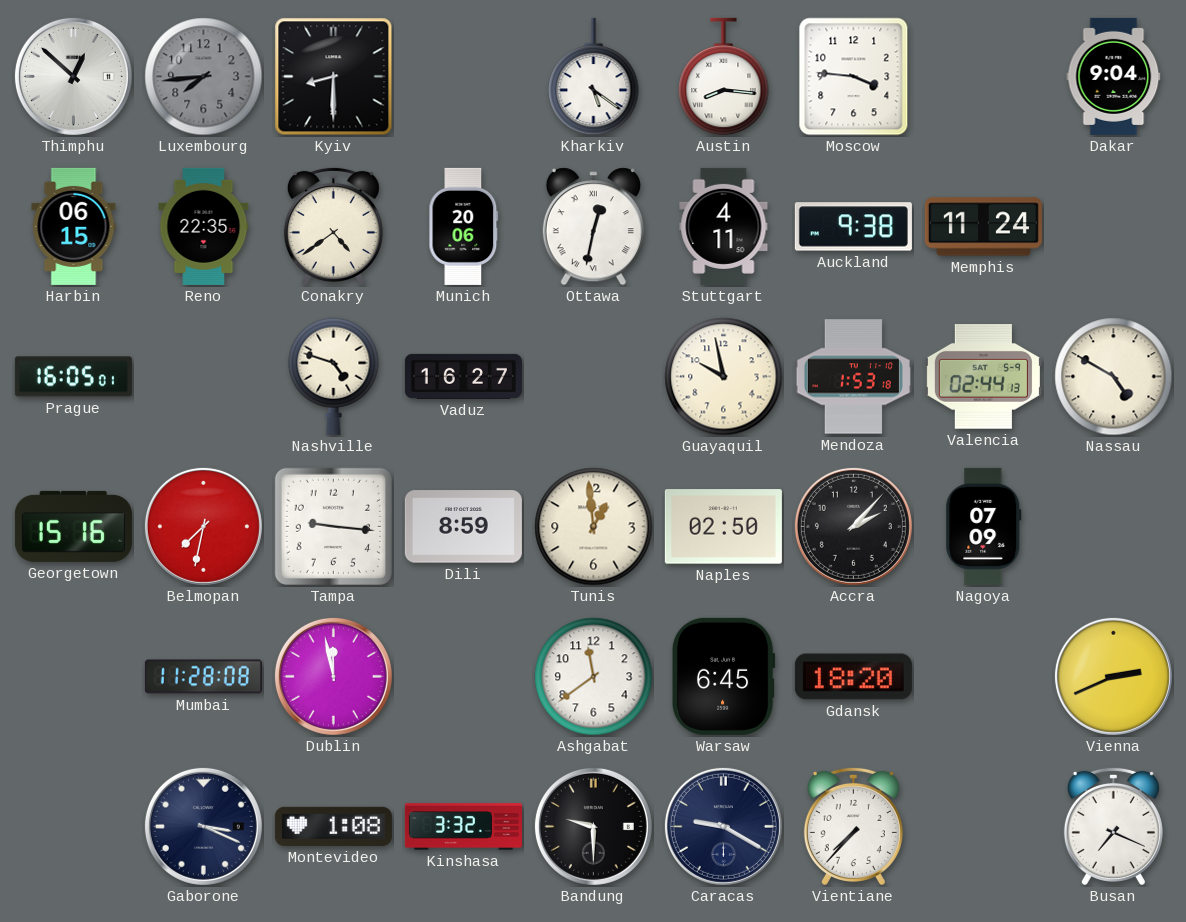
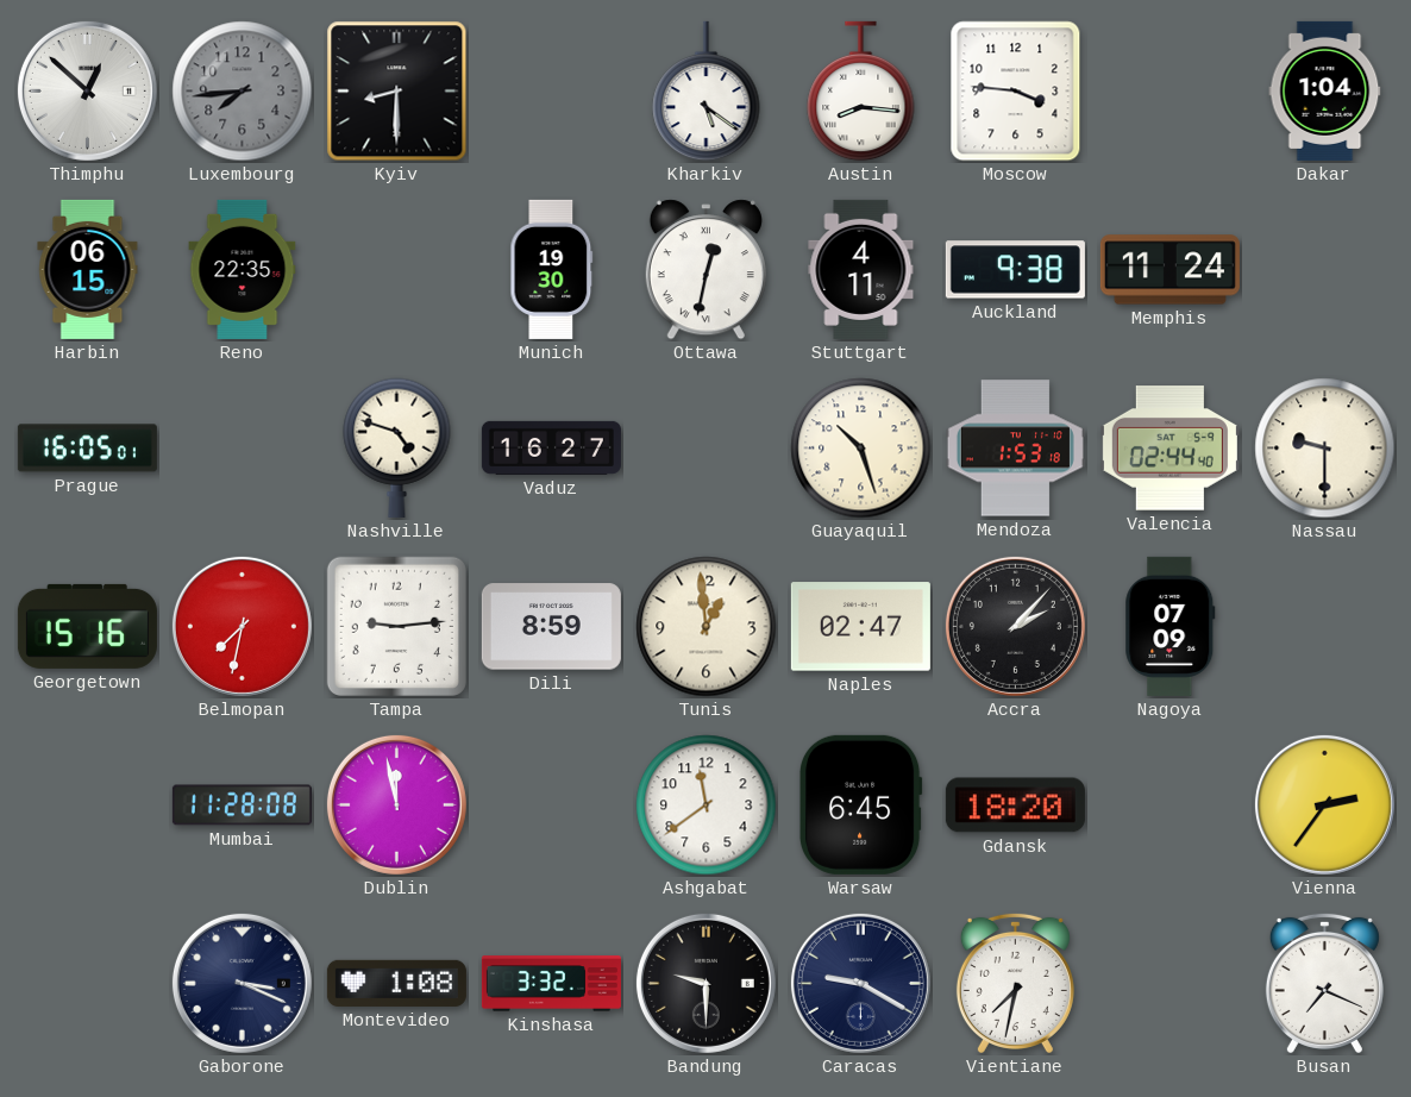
Dakar: 9:04 -> 1:04 (1325, 90)
Conakry: 4:39 -> none (333, 226)
Munich: 20:06 -> 19:30 (552, 269)
Guayaquil: 9:58 -> 10:27 (861, 449)
Valencia: 02:44:13 -> 02:44:40 (1169, 449)
Nassau: 4:50 -> 9:30 (1325, 449)
Tampa: 9:16 -> 9:14 (396, 626)
Naples: 02:50 -> 02:47 (860, 627)
Vienna: 2:41 -> 2:36 (1324, 804)
Vientiane: 7:37 -> 7:32 (1015, 983)
